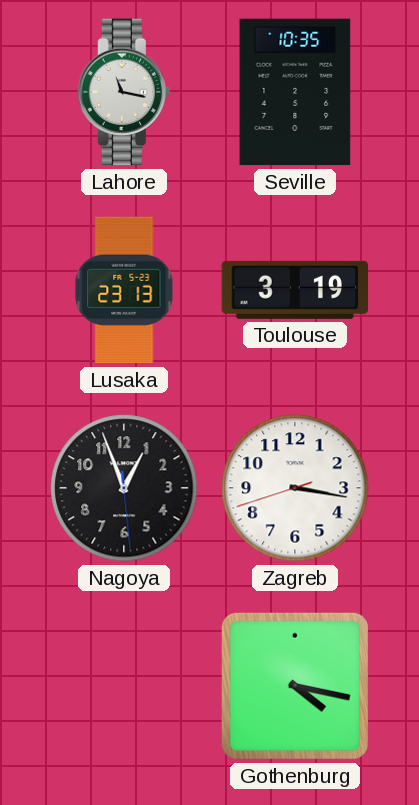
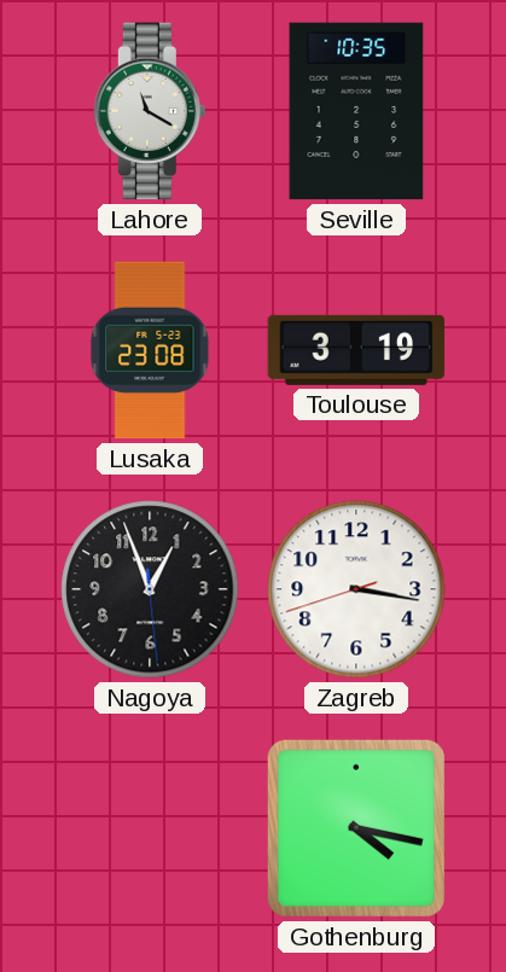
Lahore: 11:17 -> 11:20 (150, 111)
Lusaka: 23:13 -> 23:08 (150, 350)
